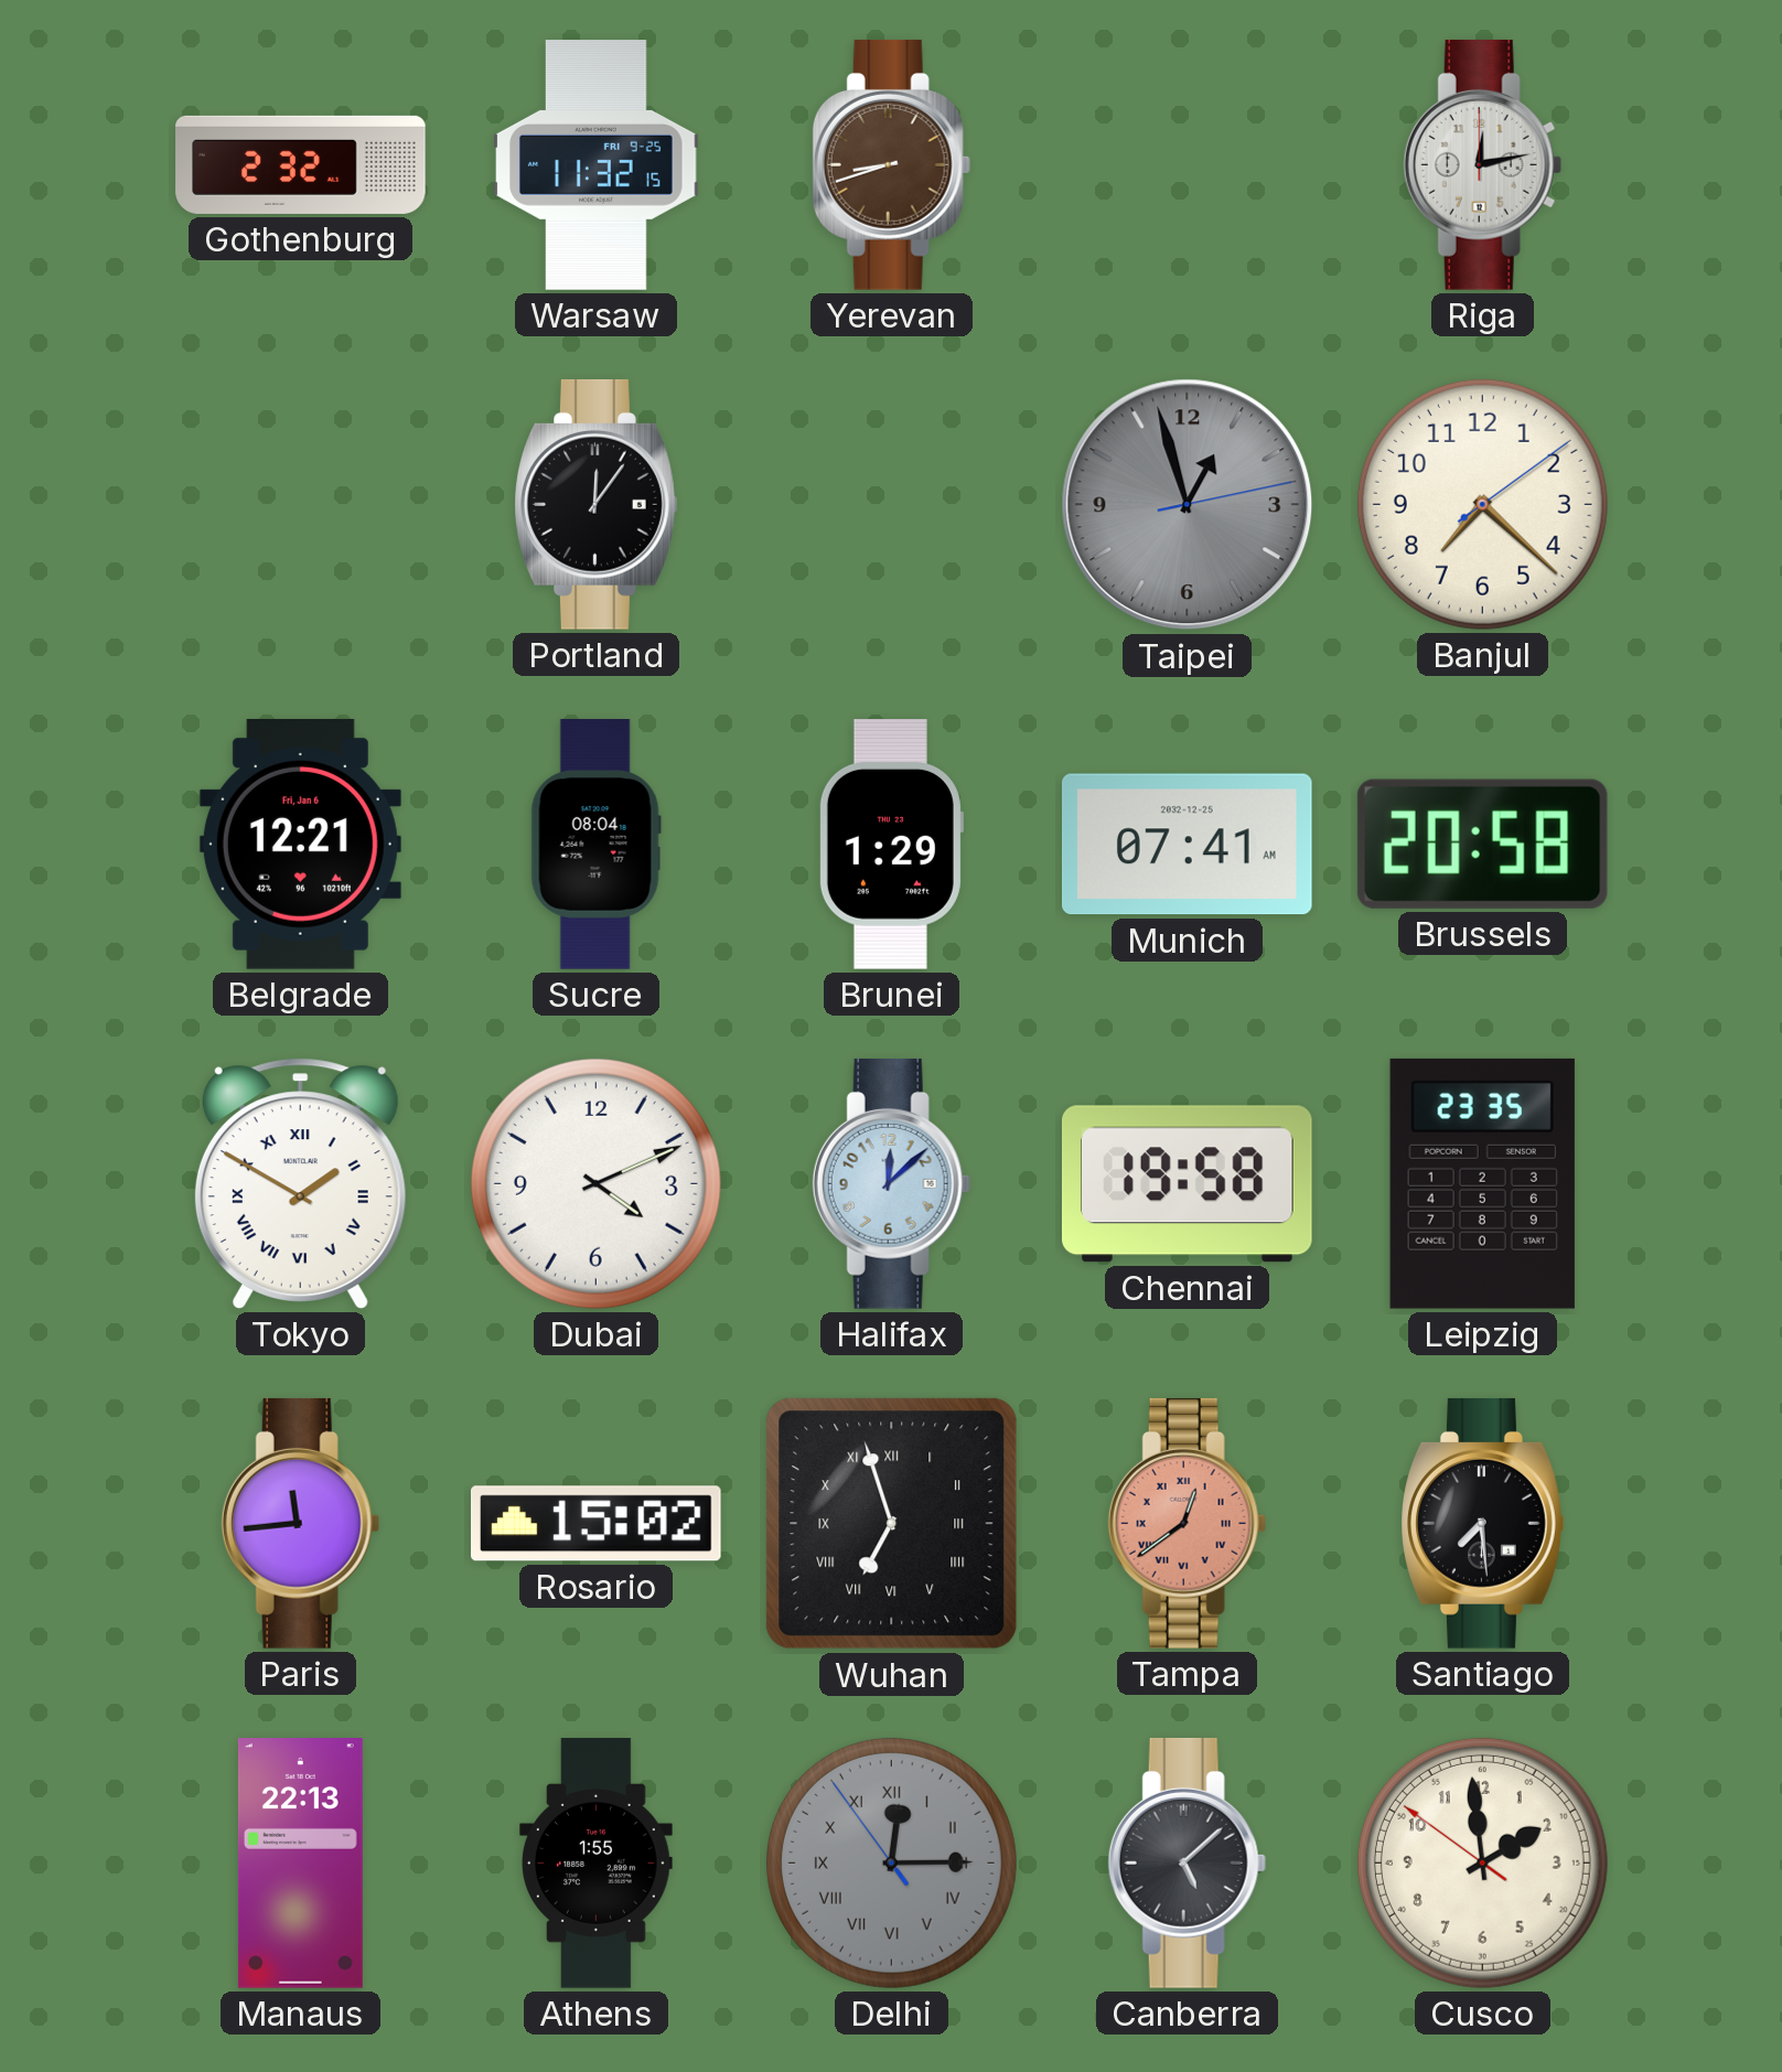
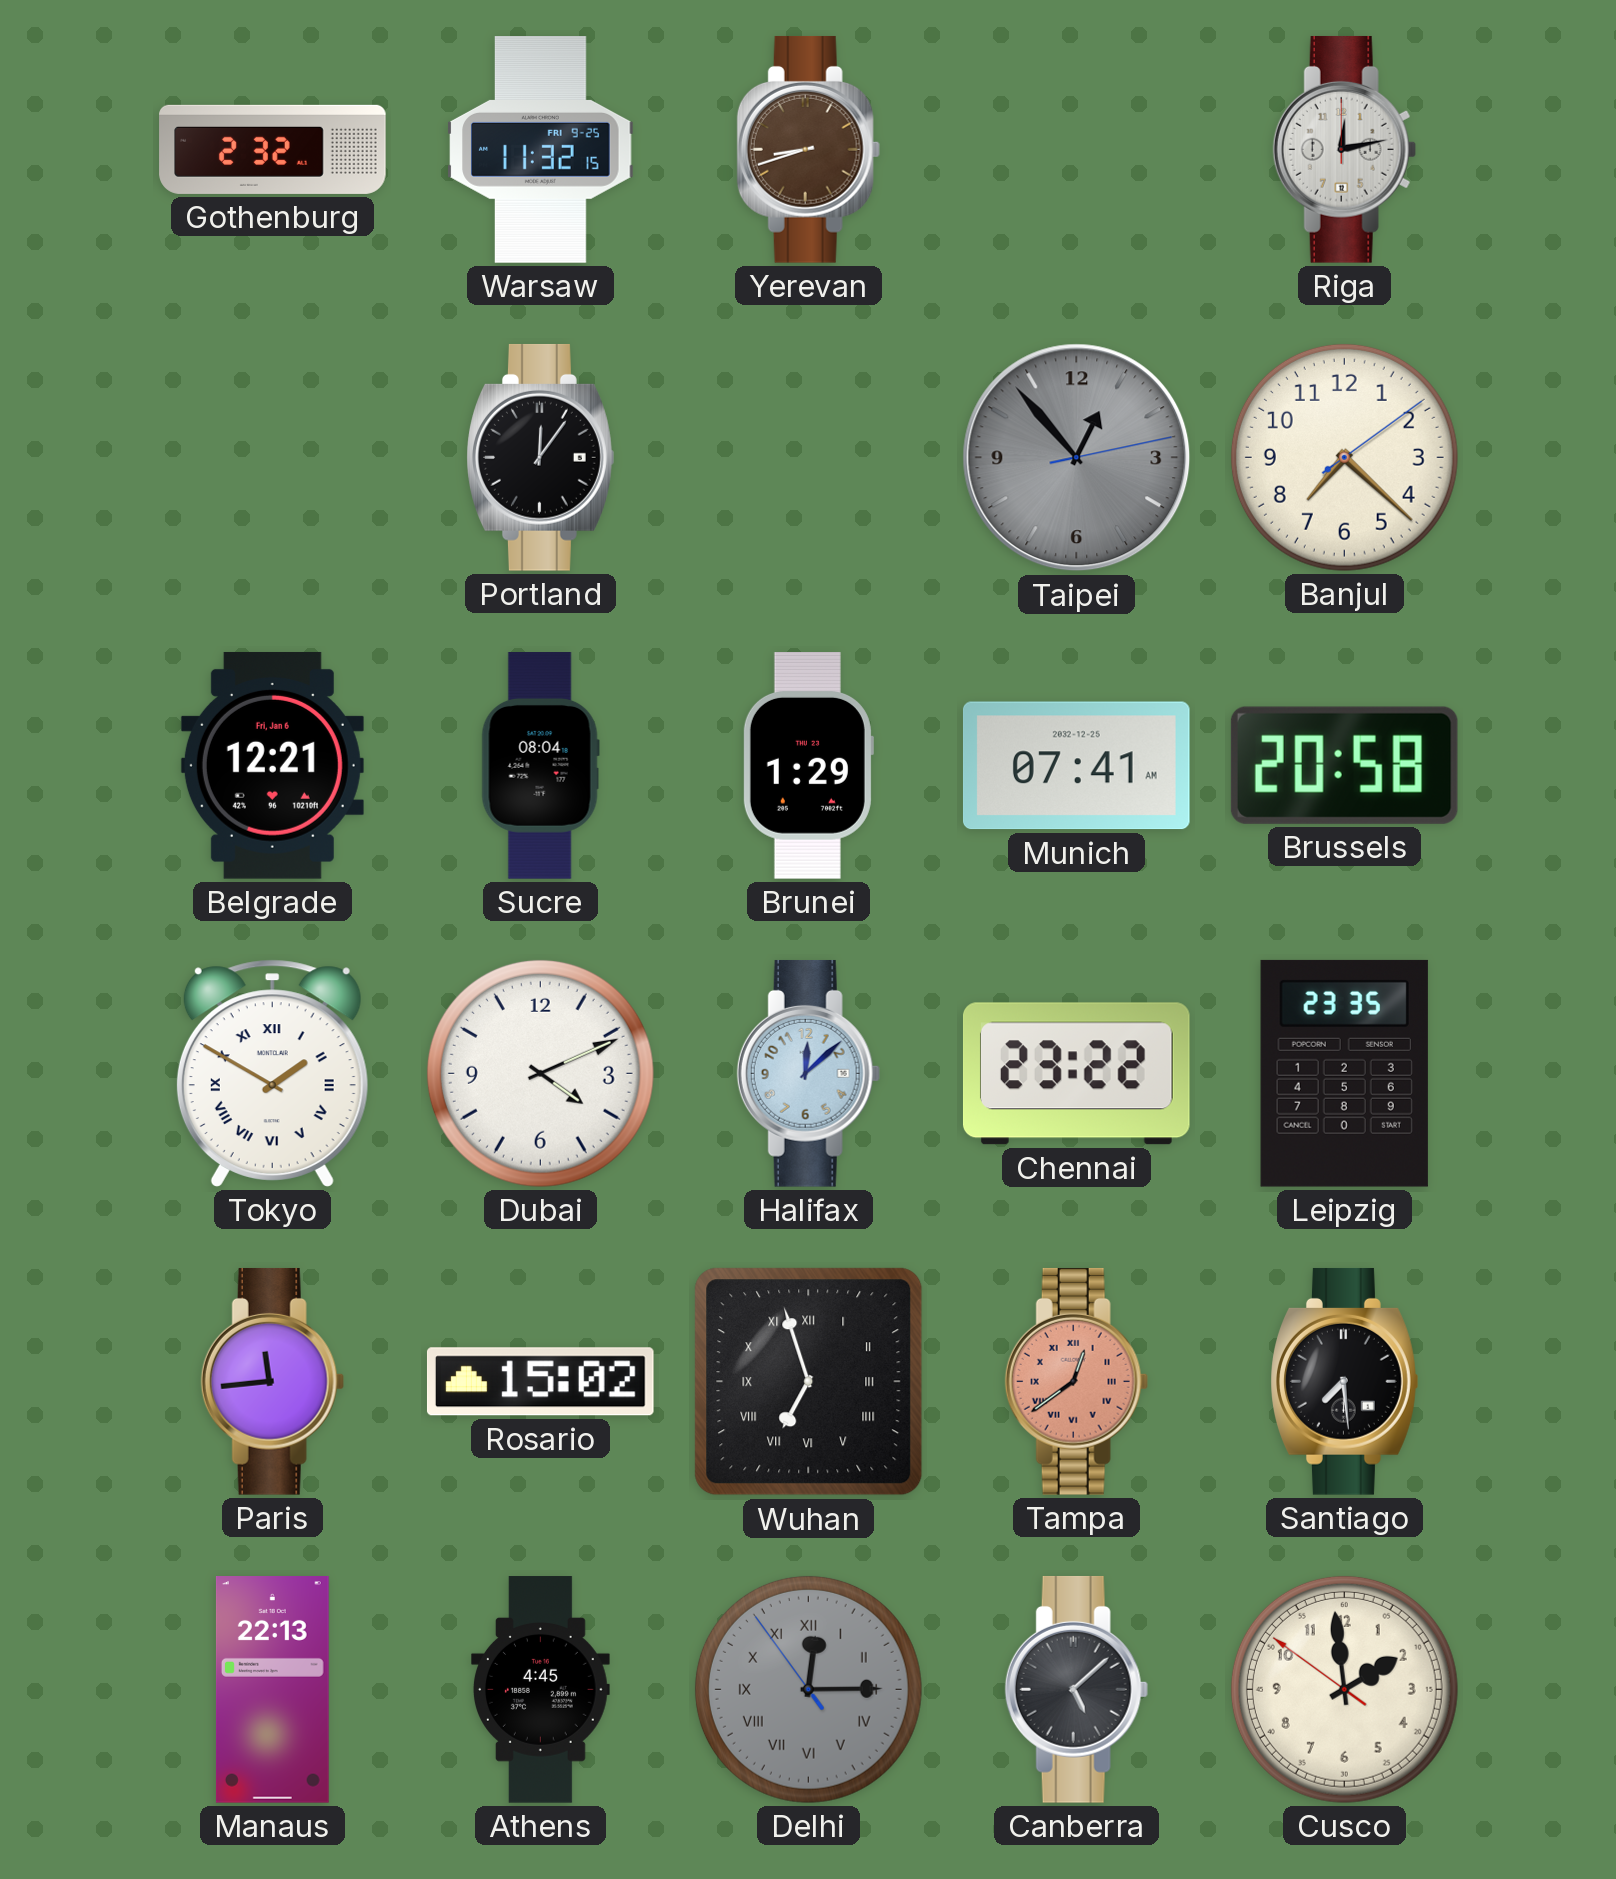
Taipei: 12:57 -> 12:53 (1077, 458)
Chennai: 19:58 -> 23:22 (1076, 1074)
Athens: 1:55 -> 4:45 (541, 1690)
